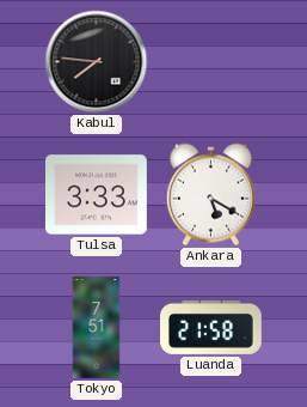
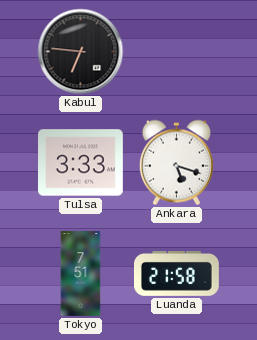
Kabul: 7:46 -> 6:46 (81, 52)
Ankara: 5:20 -> 5:18 (176, 163)
